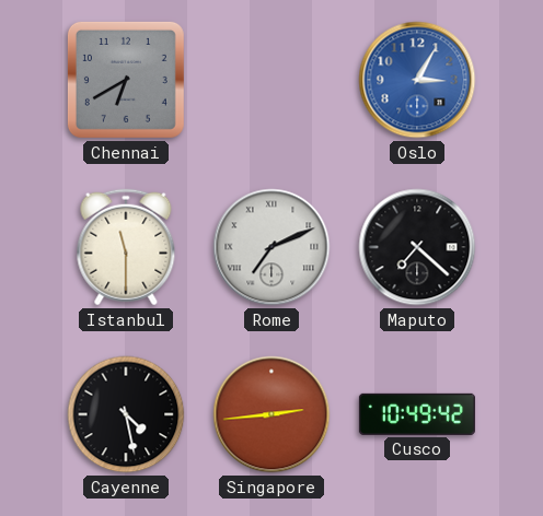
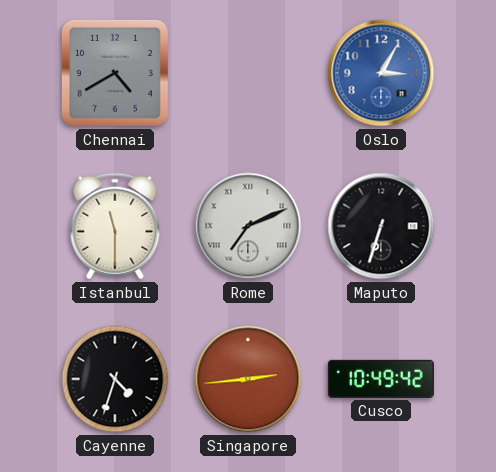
Chennai: 6:40 -> 4:40 (115, 73)
Maputo: 7:22 -> 6:33 (381, 226)
Cayenne: 4:28 -> 4:33 (115, 379)
